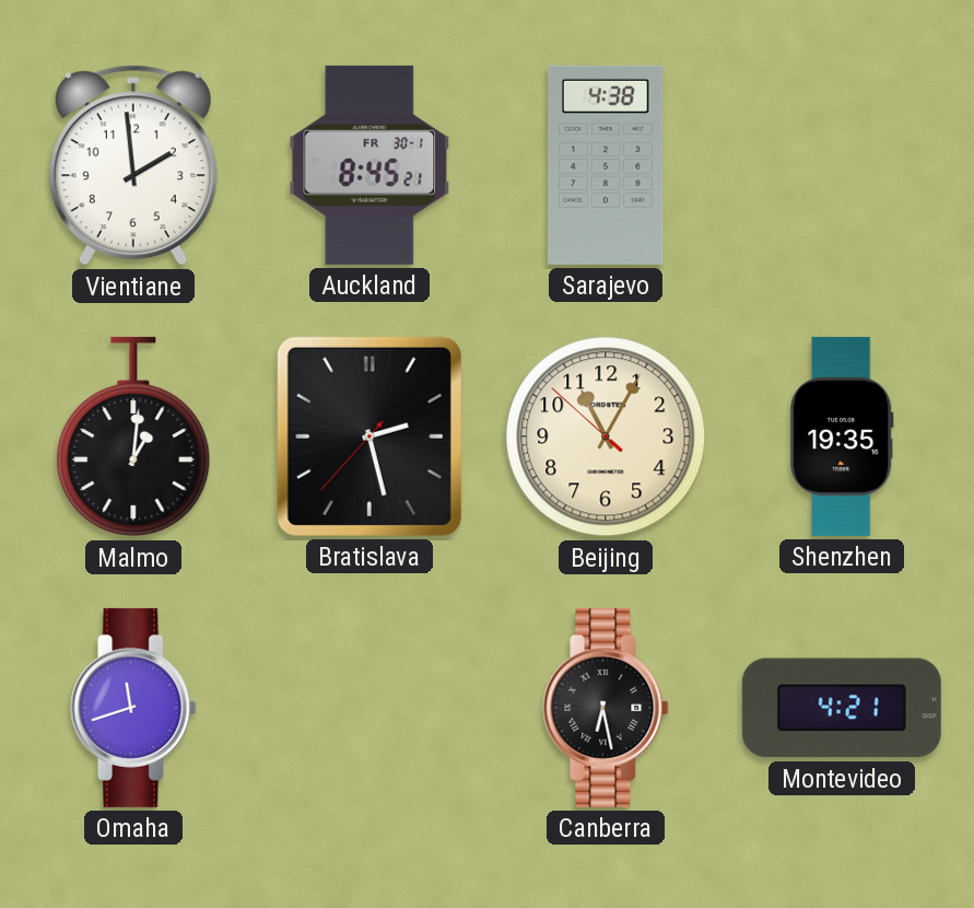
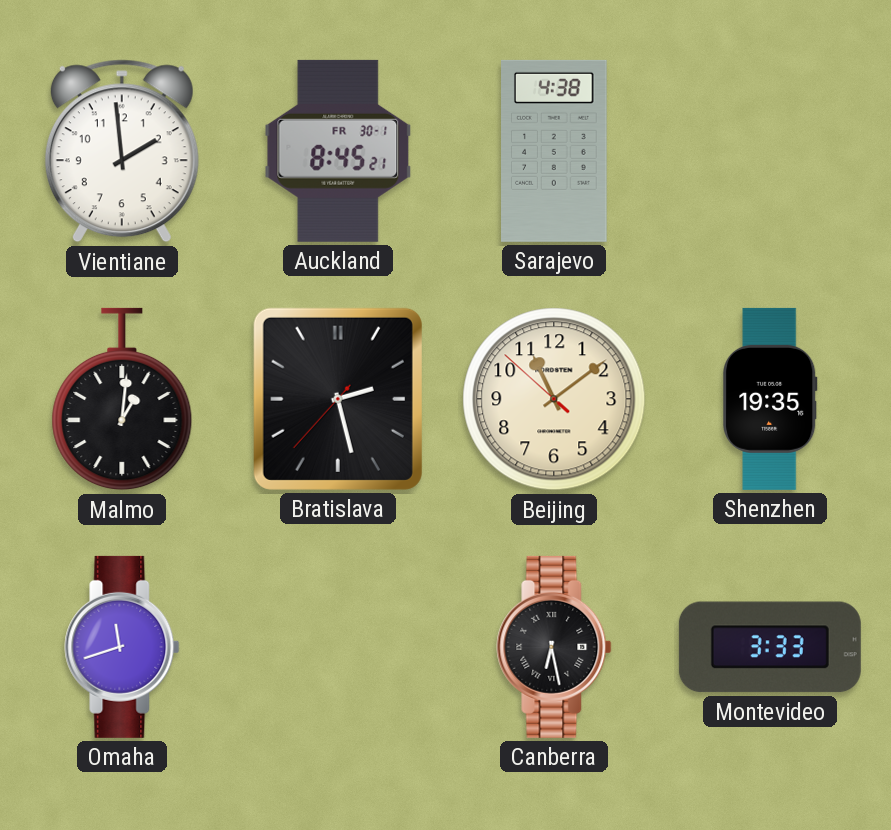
Beijing: 11:04 -> 11:08 (554, 399)
Montevideo: 4:21 -> 3:33 (770, 647)
